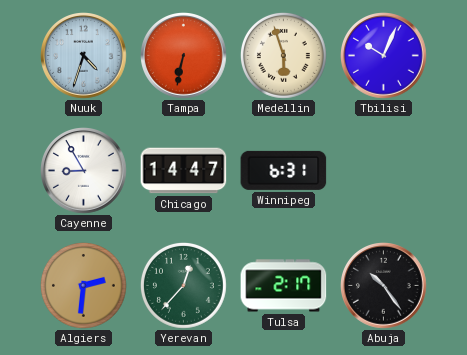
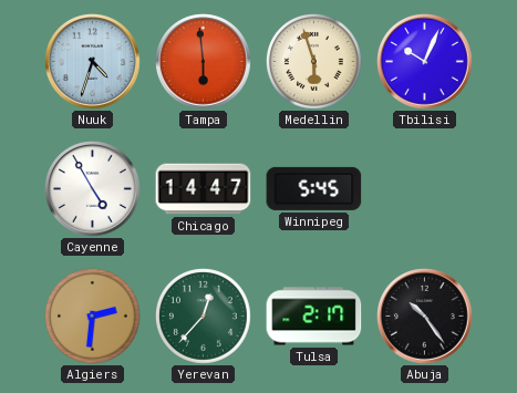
Tampa: 6:32 -> 5:59 (204, 62)
Cayenne: 8:55 -> 4:55 (93, 189)
Winnipeg: 6:31 -> 5:45 (314, 188)
